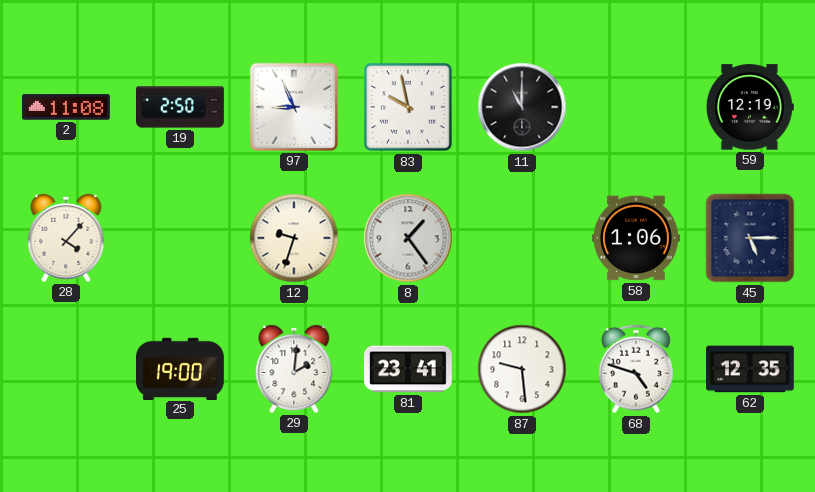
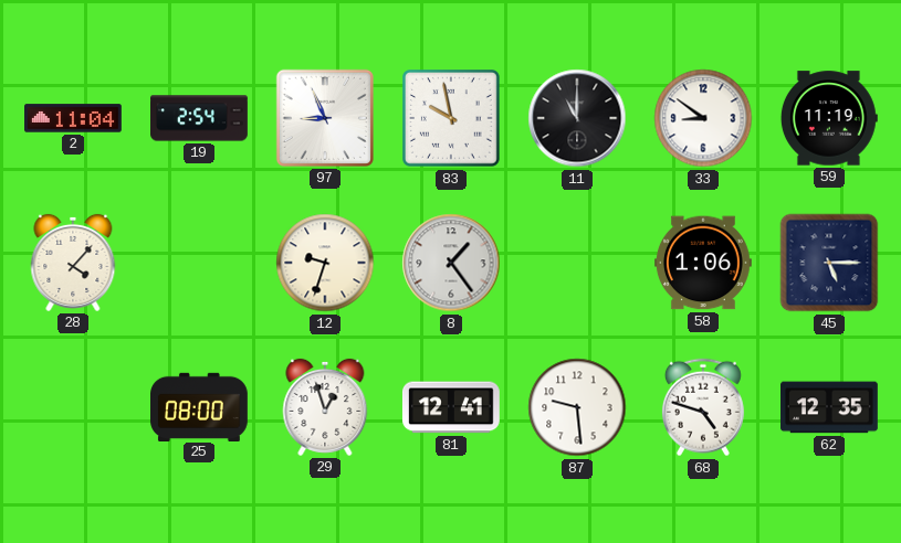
2: 11:08 -> 11:04 (74, 118)
19: 2:50 -> 2:54 (200, 118)
33: none -> 8:51 (703, 118)
59: 12:19 -> 11:19 (829, 118)
25: 19:00 -> 08:00 (200, 406)
29: 2:01 -> 12:57 (325, 407)
81: 23:41 -> 12:41 (451, 407)
